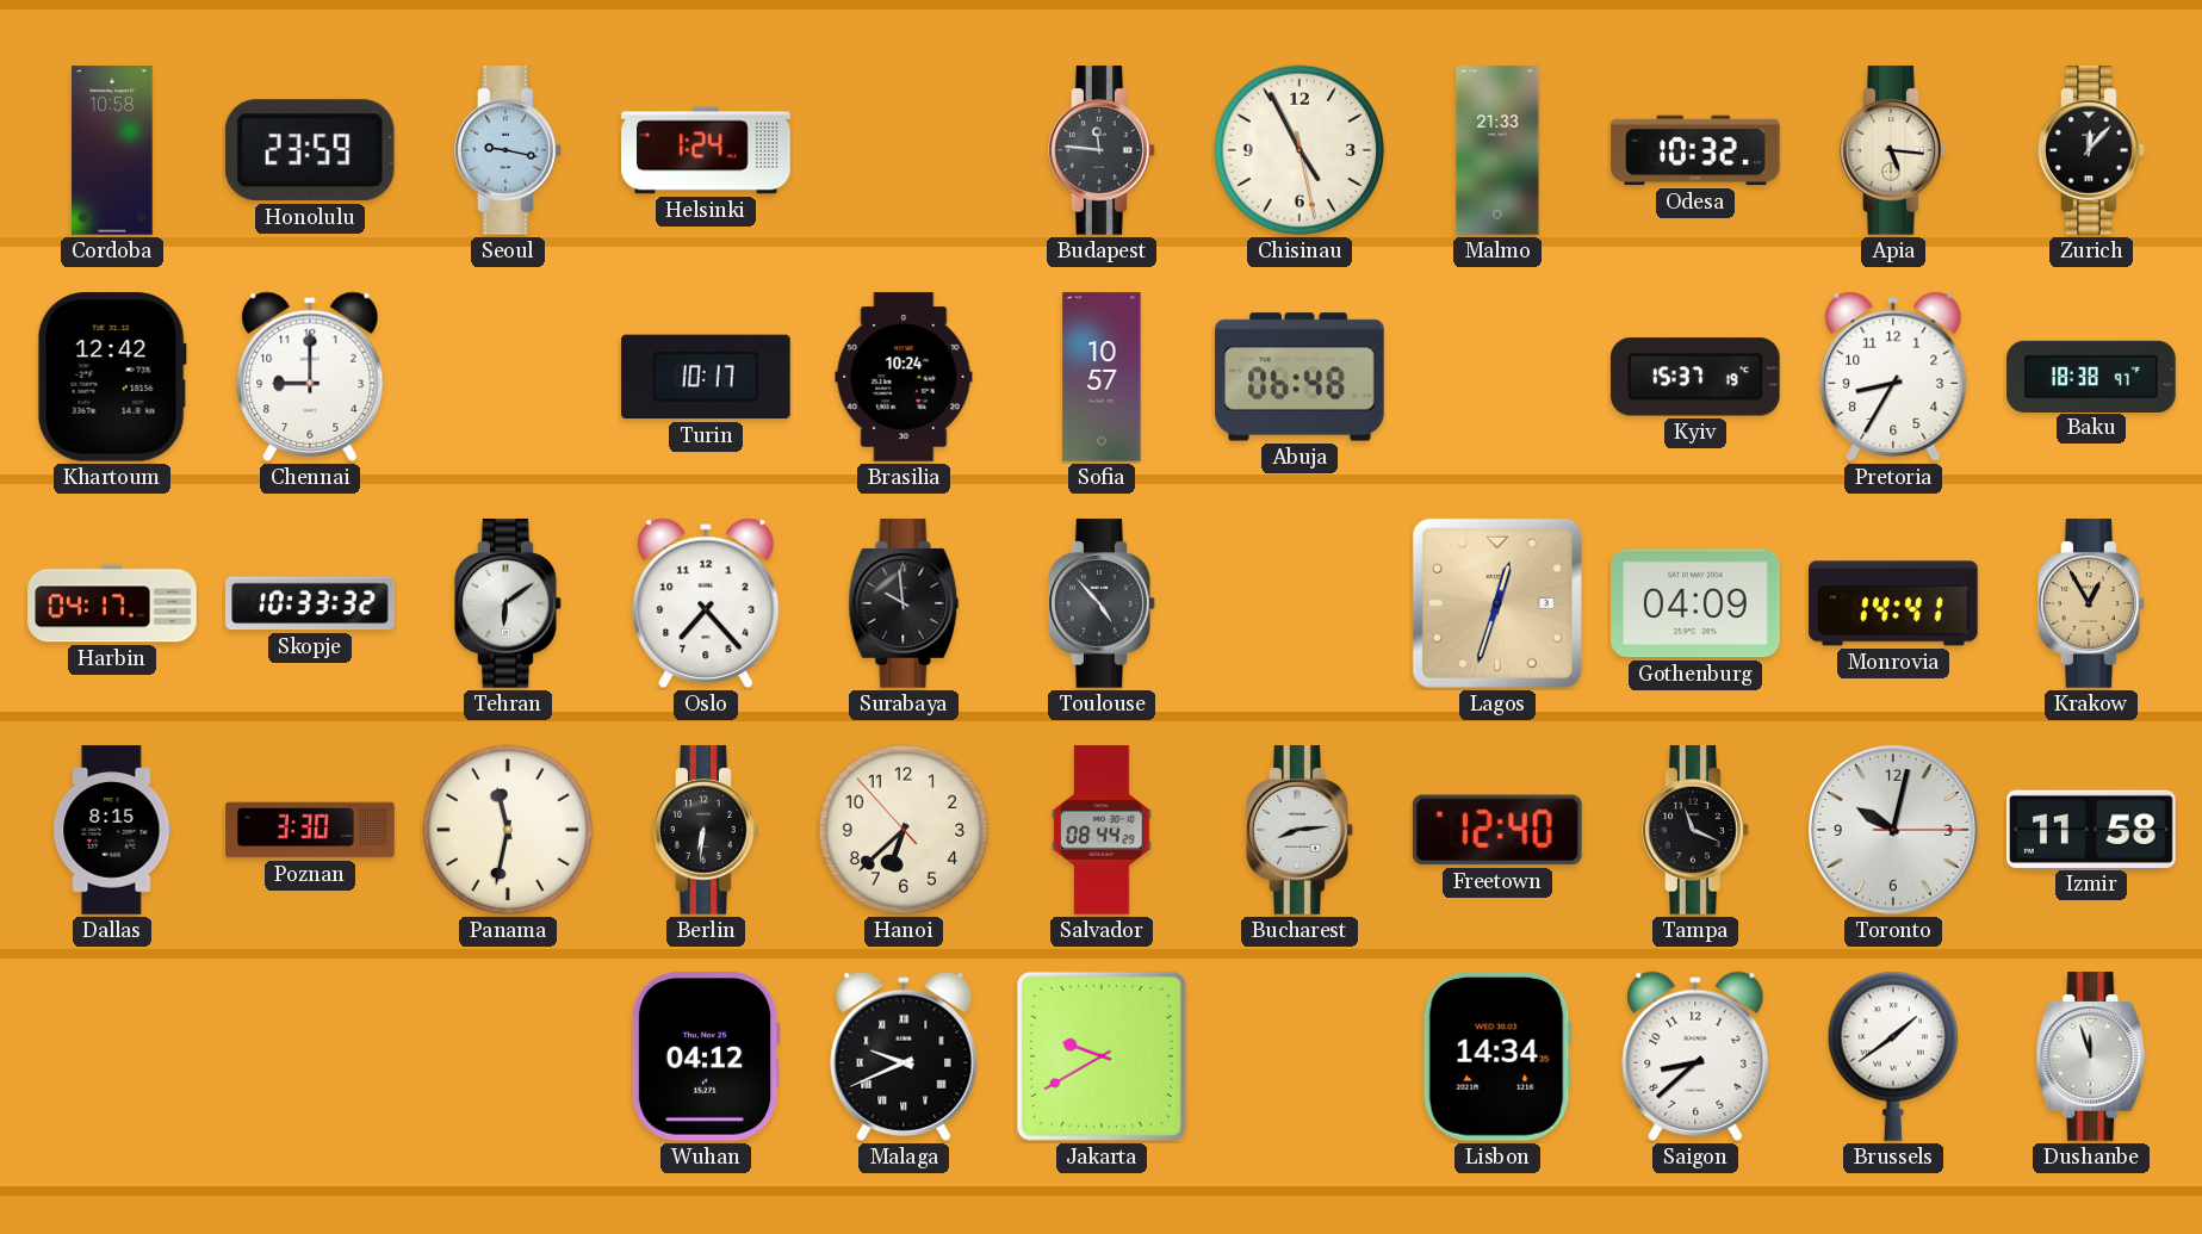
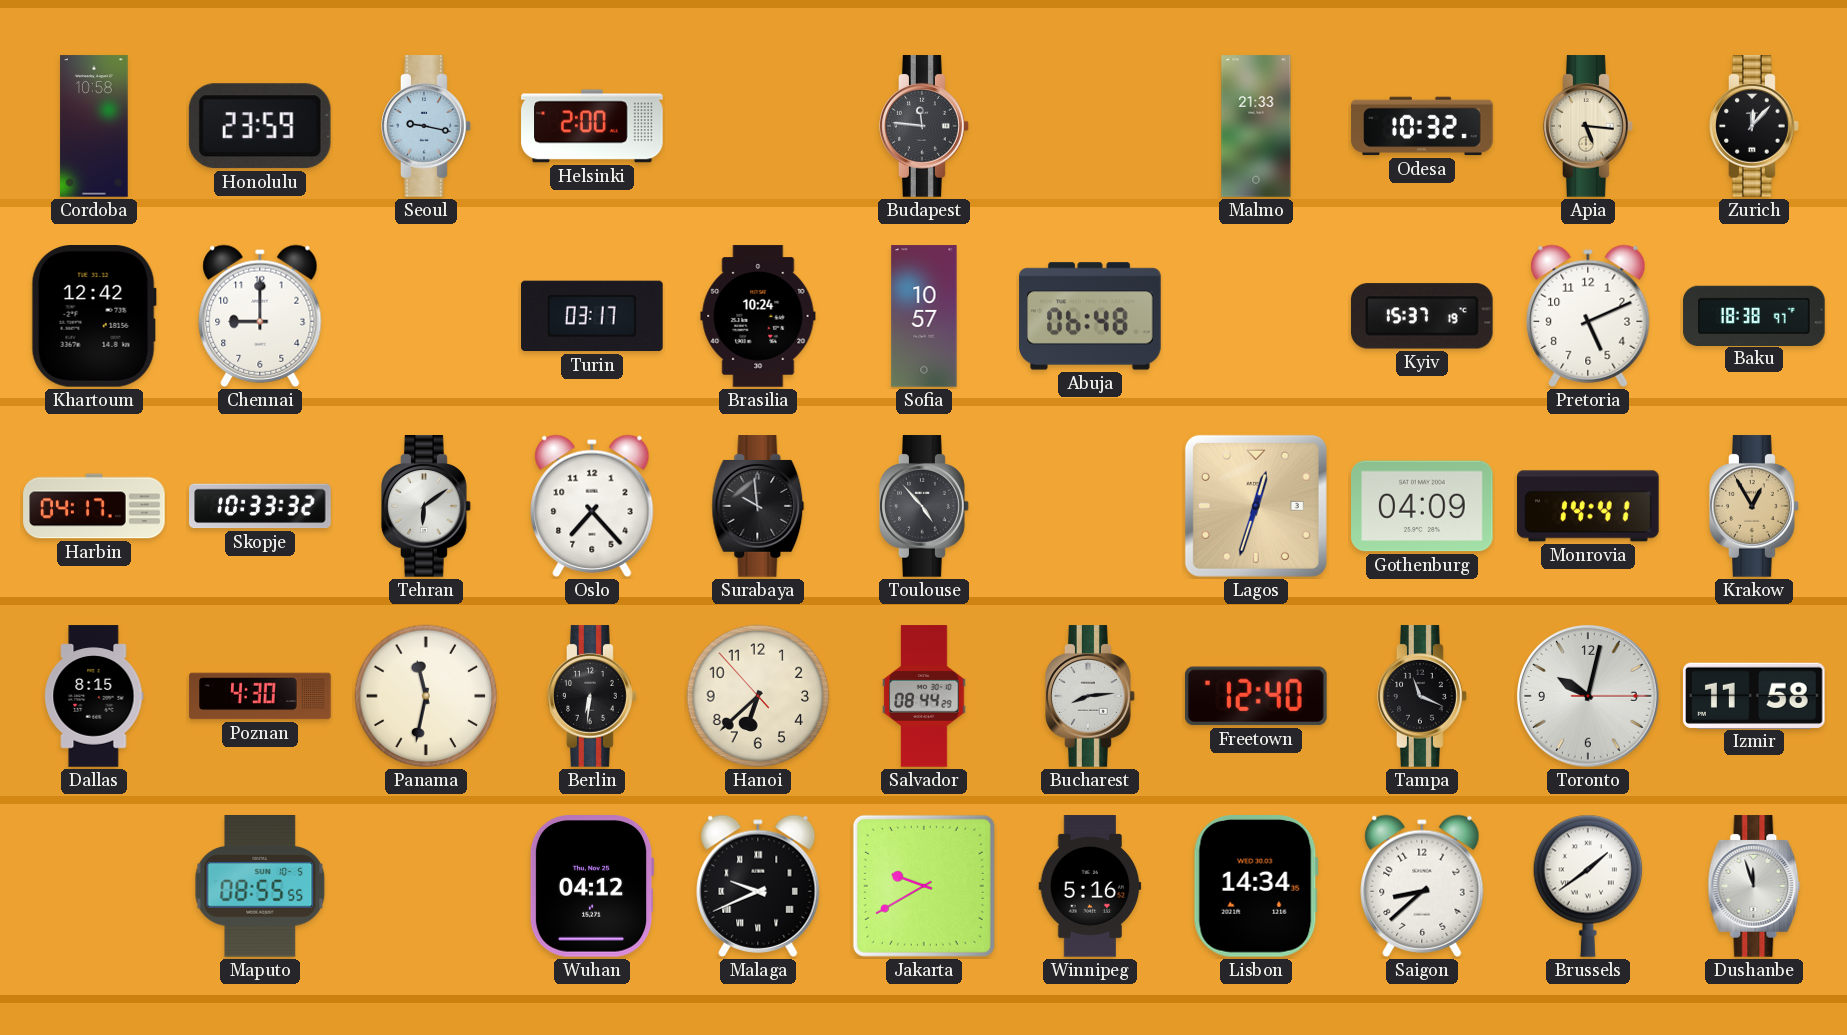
Helsinki: 1:24 -> 2:00 (592, 126)
Chisinau: 4:55 -> none (1300, 150)
Turin: 10:17 -> 03:17 (592, 316)
Pretoria: 8:35 -> 5:11 (1588, 316)
Poznan: 3:30 -> 4:30 (260, 696)
Maputo: none -> 08:55 (260, 887)
Winnipeg: none -> 5:16 (1090, 886)
